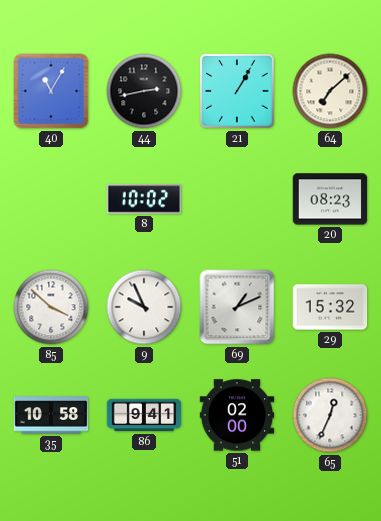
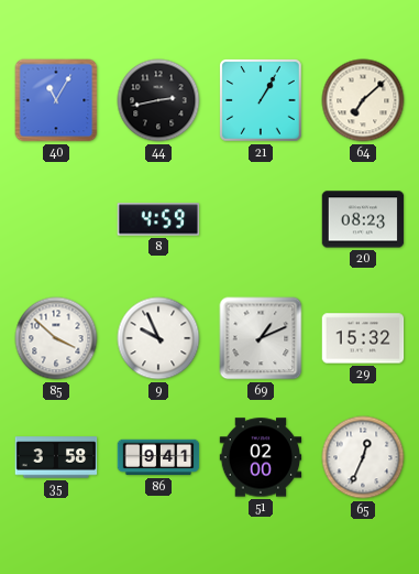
8: 10:02 -> 4:59 (158, 219)
35: 10:58 -> 3:58 (56, 457)
